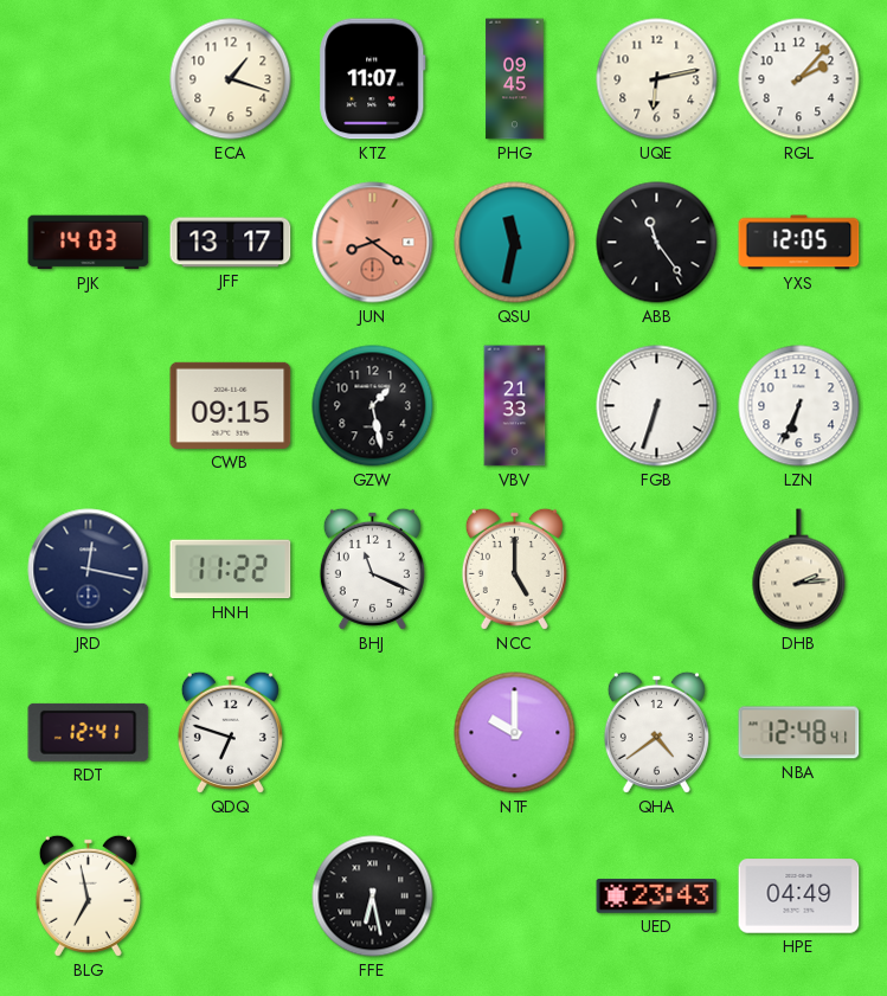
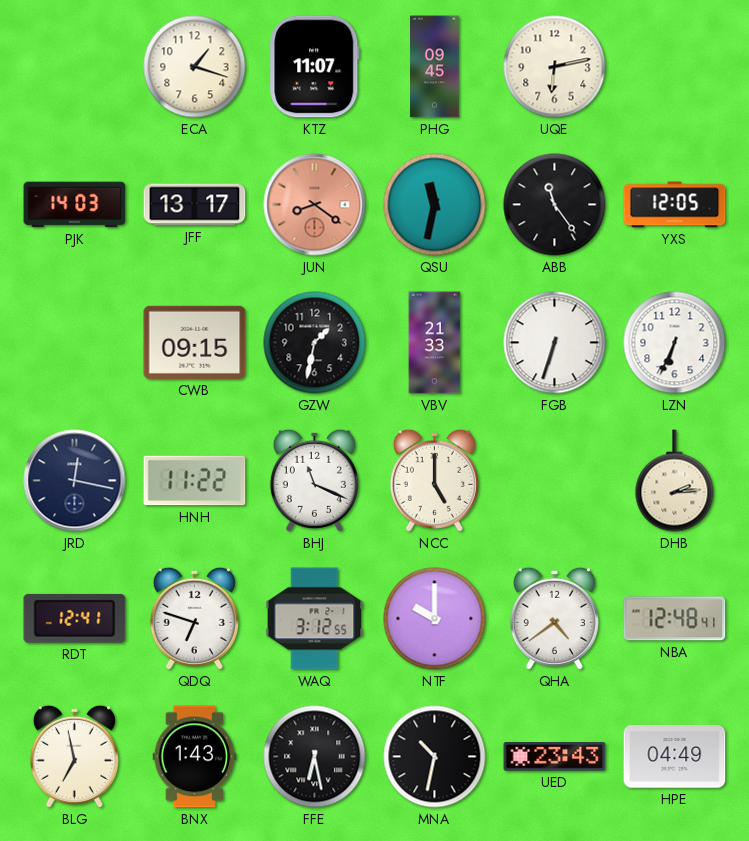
RGL: 2:07 -> none (799, 79)
GZW: 1:28 -> 1:32 (315, 343)
WAQ: none -> 3:12 (315, 619)
BNX: none -> 1:43 (195, 757)
MNA: none -> 10:32 (435, 757)
